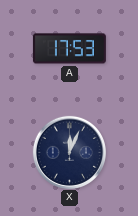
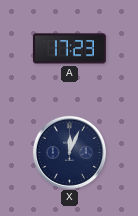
A: 17:53 -> 17:23 (69, 49)
